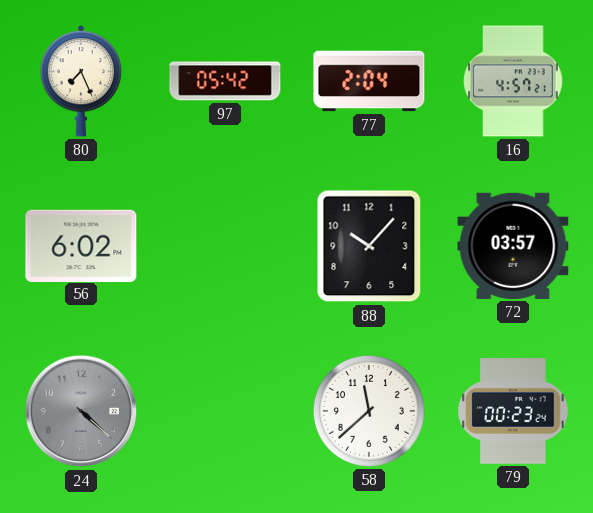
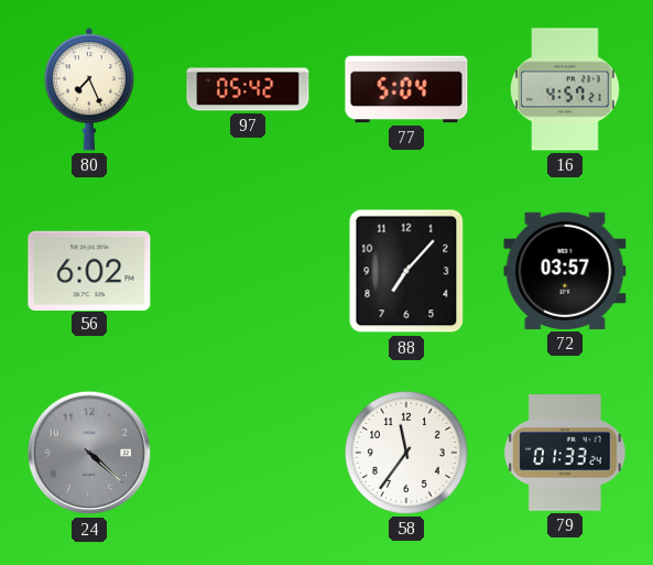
77: 2:04 -> 5:04 (406, 89)
88: 10:07 -> 7:07 (406, 271)
58: 11:38 -> 11:36 (406, 453)
79: 00:23 -> 01:33 (565, 453)
